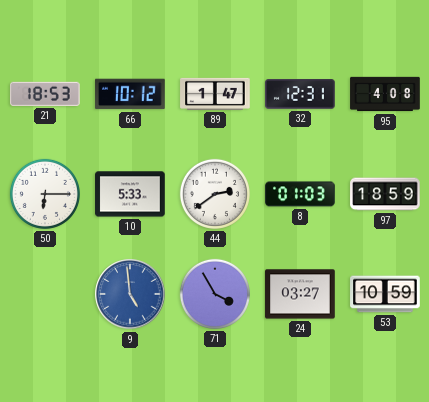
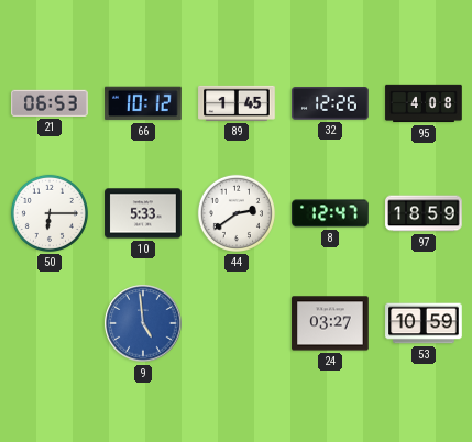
21: 18:53 -> 06:53 (50, 103)
89: 1:47 -> 1:45 (237, 103)
32: 12:31 -> 12:26 (330, 103)
8: 01:03 -> 12:47 (330, 213)
71: 3:55 -> none (215, 294)
